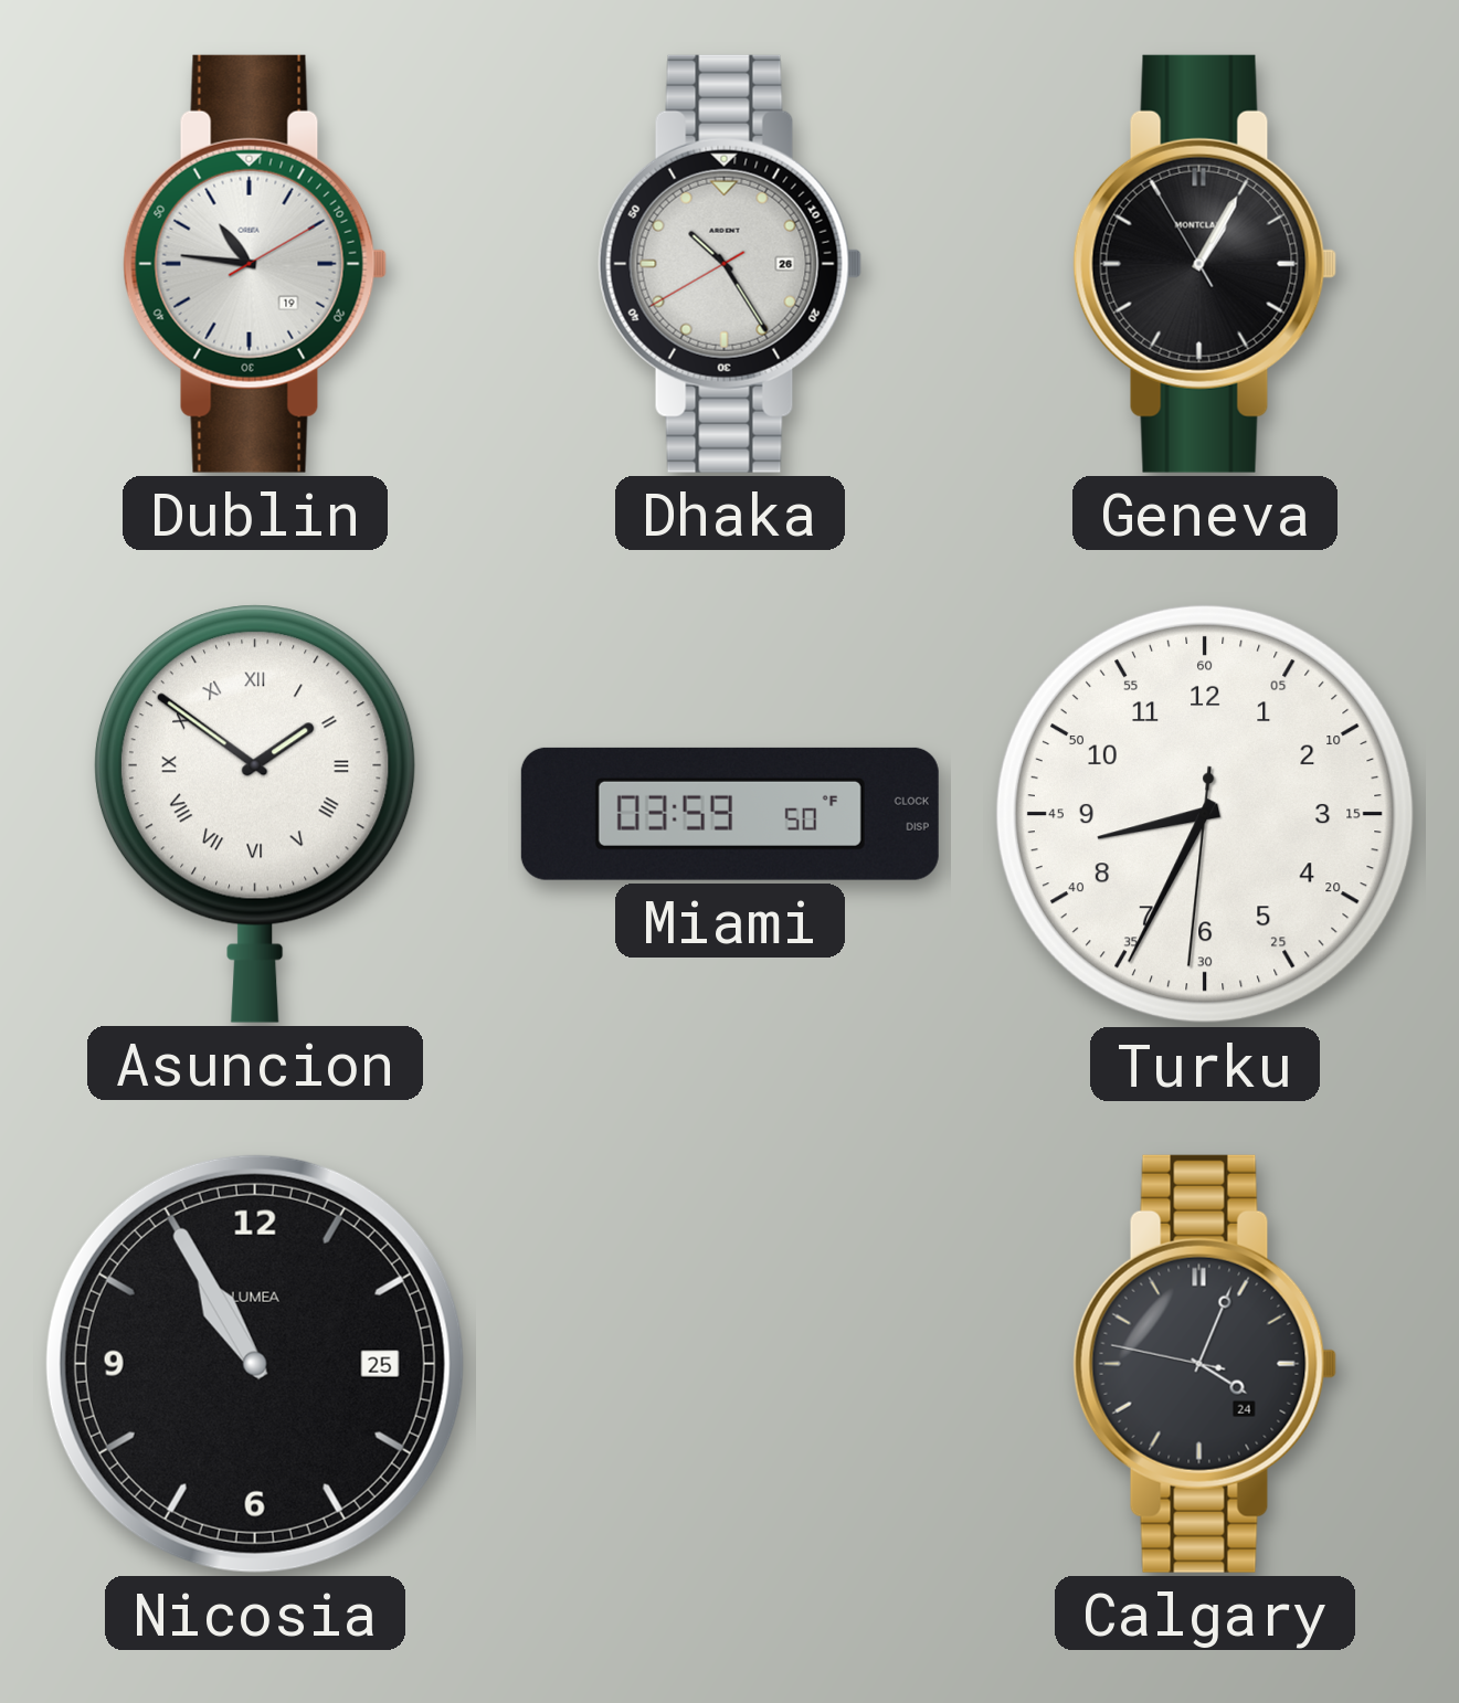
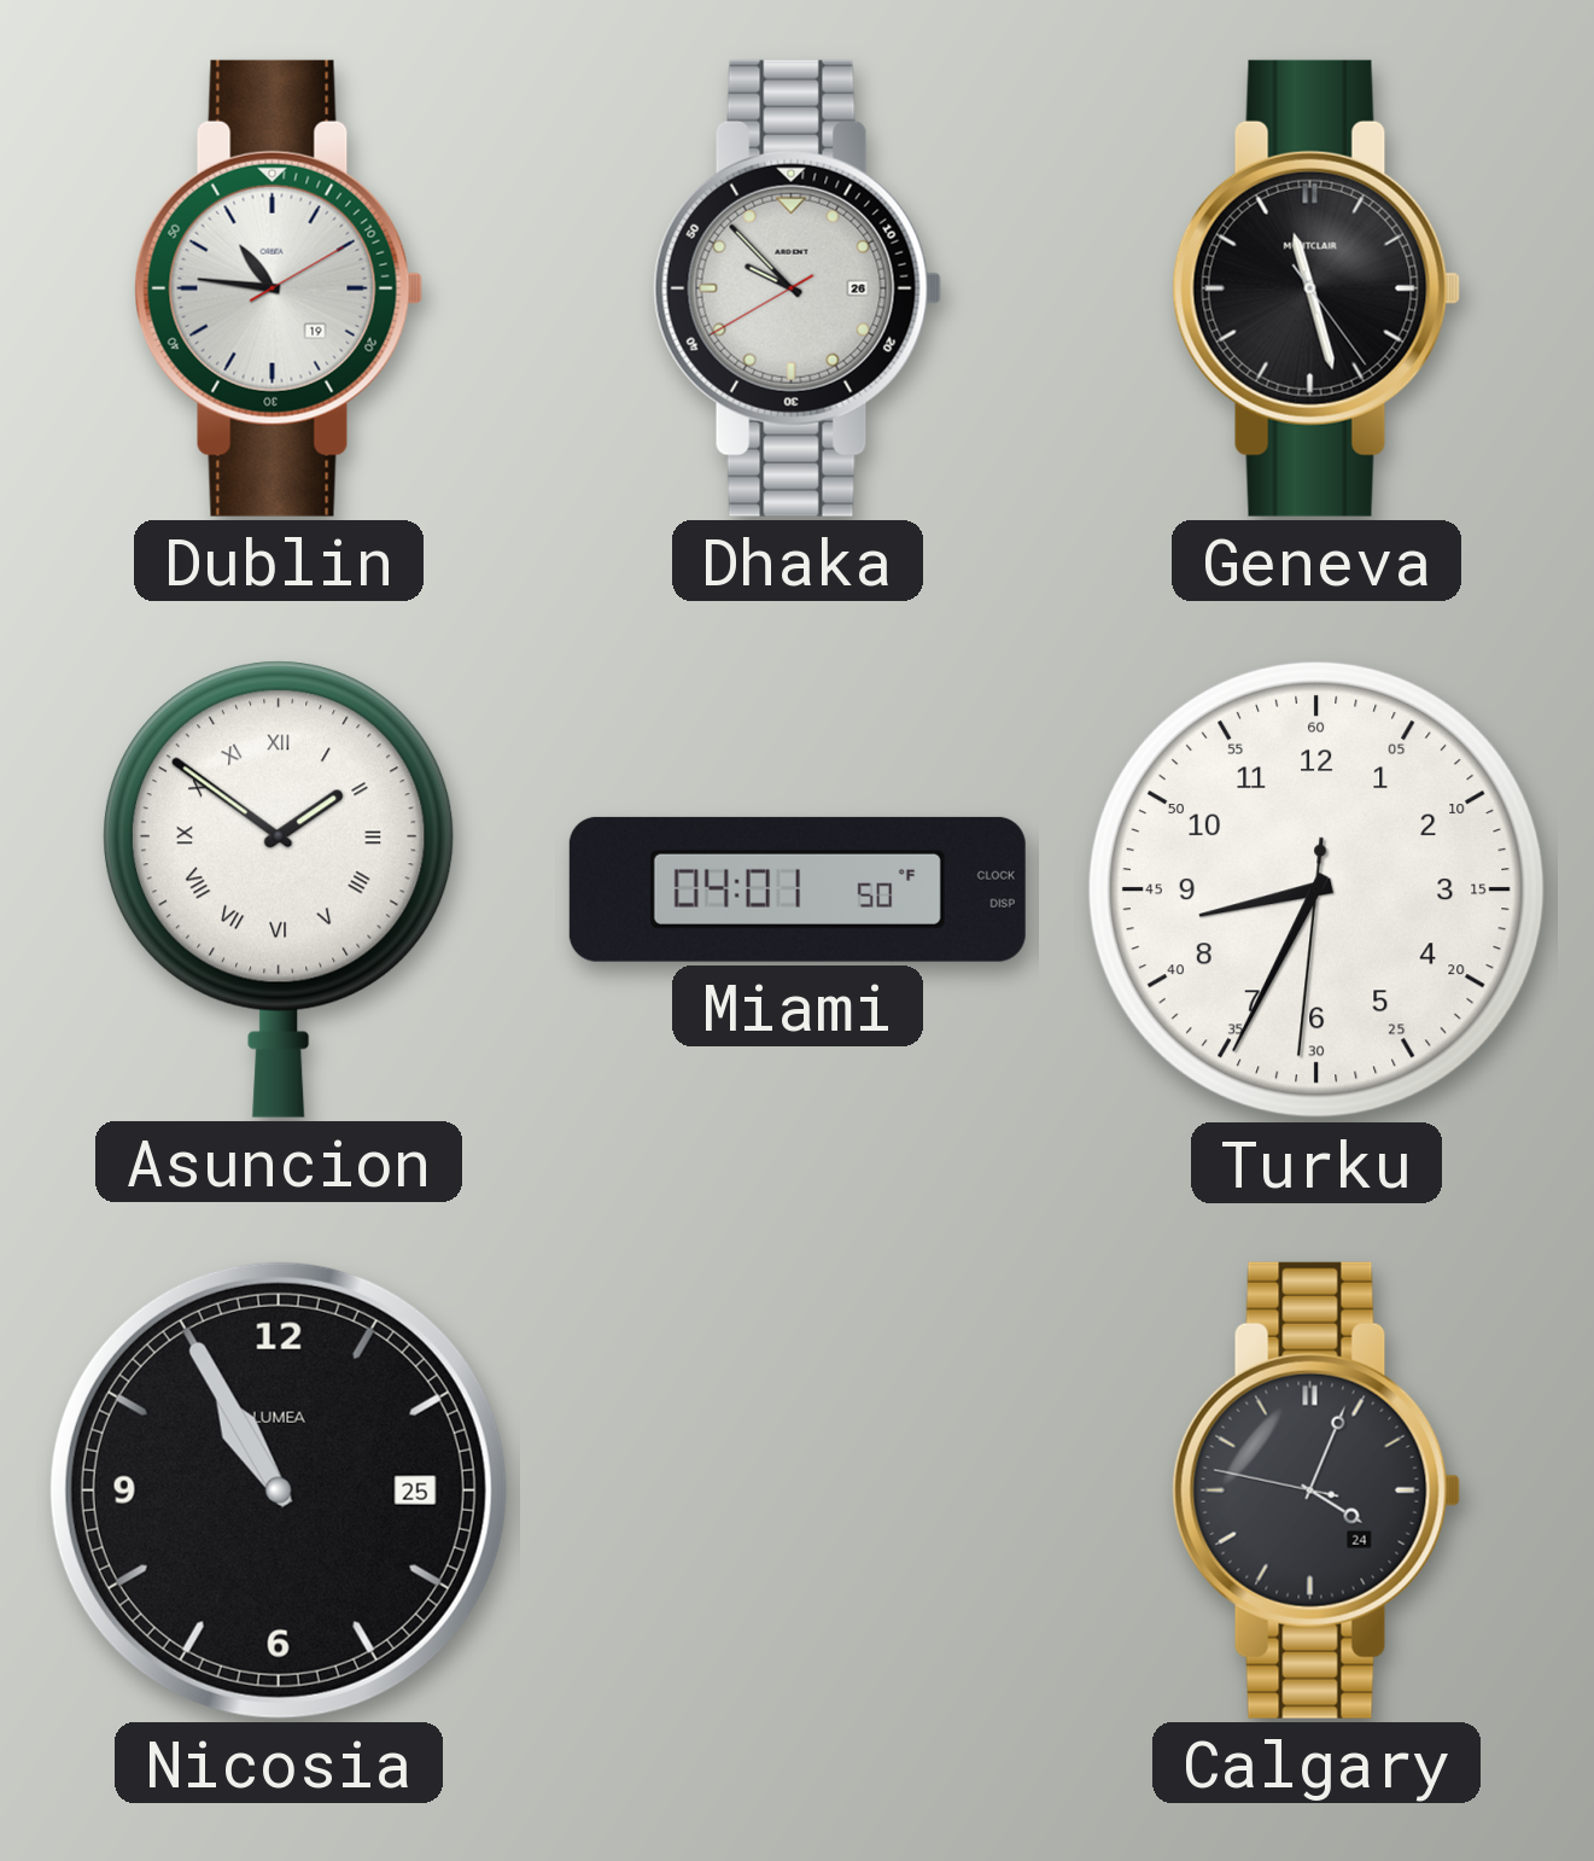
Dhaka: 10:24 -> 9:52 (798, 288)
Geneva: 1:04 -> 11:27 (1316, 288)
Miami: 03:59 -> 04:01 (798, 889)
